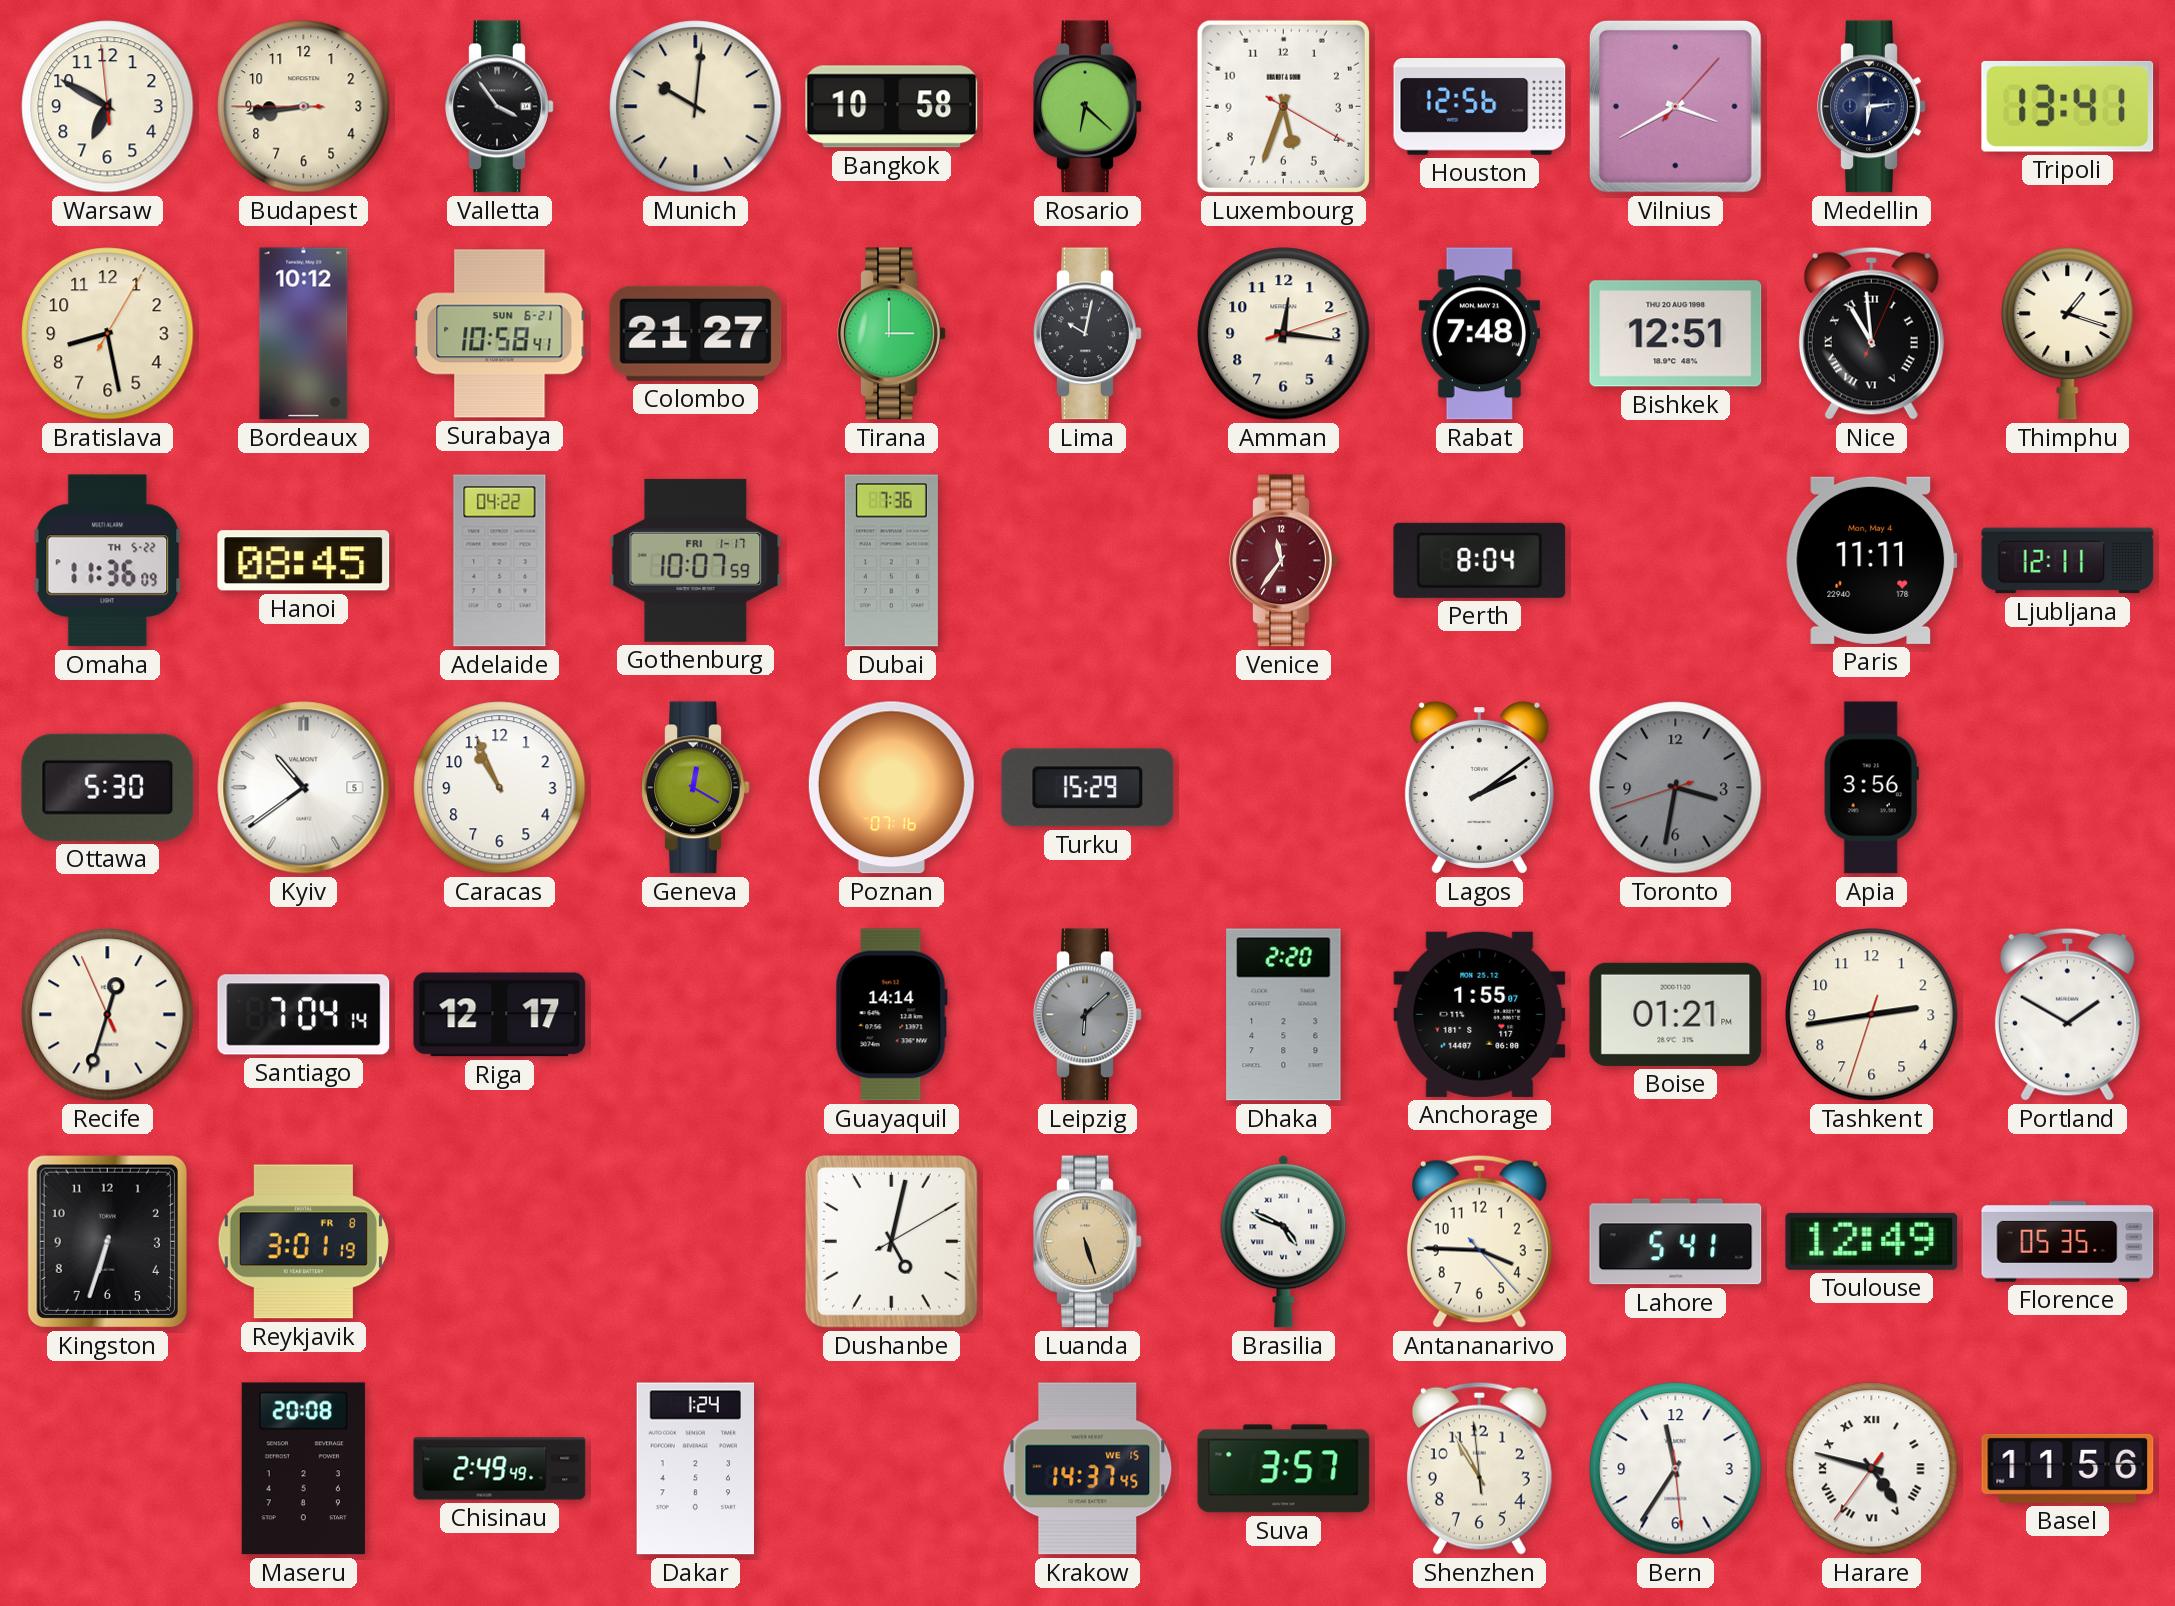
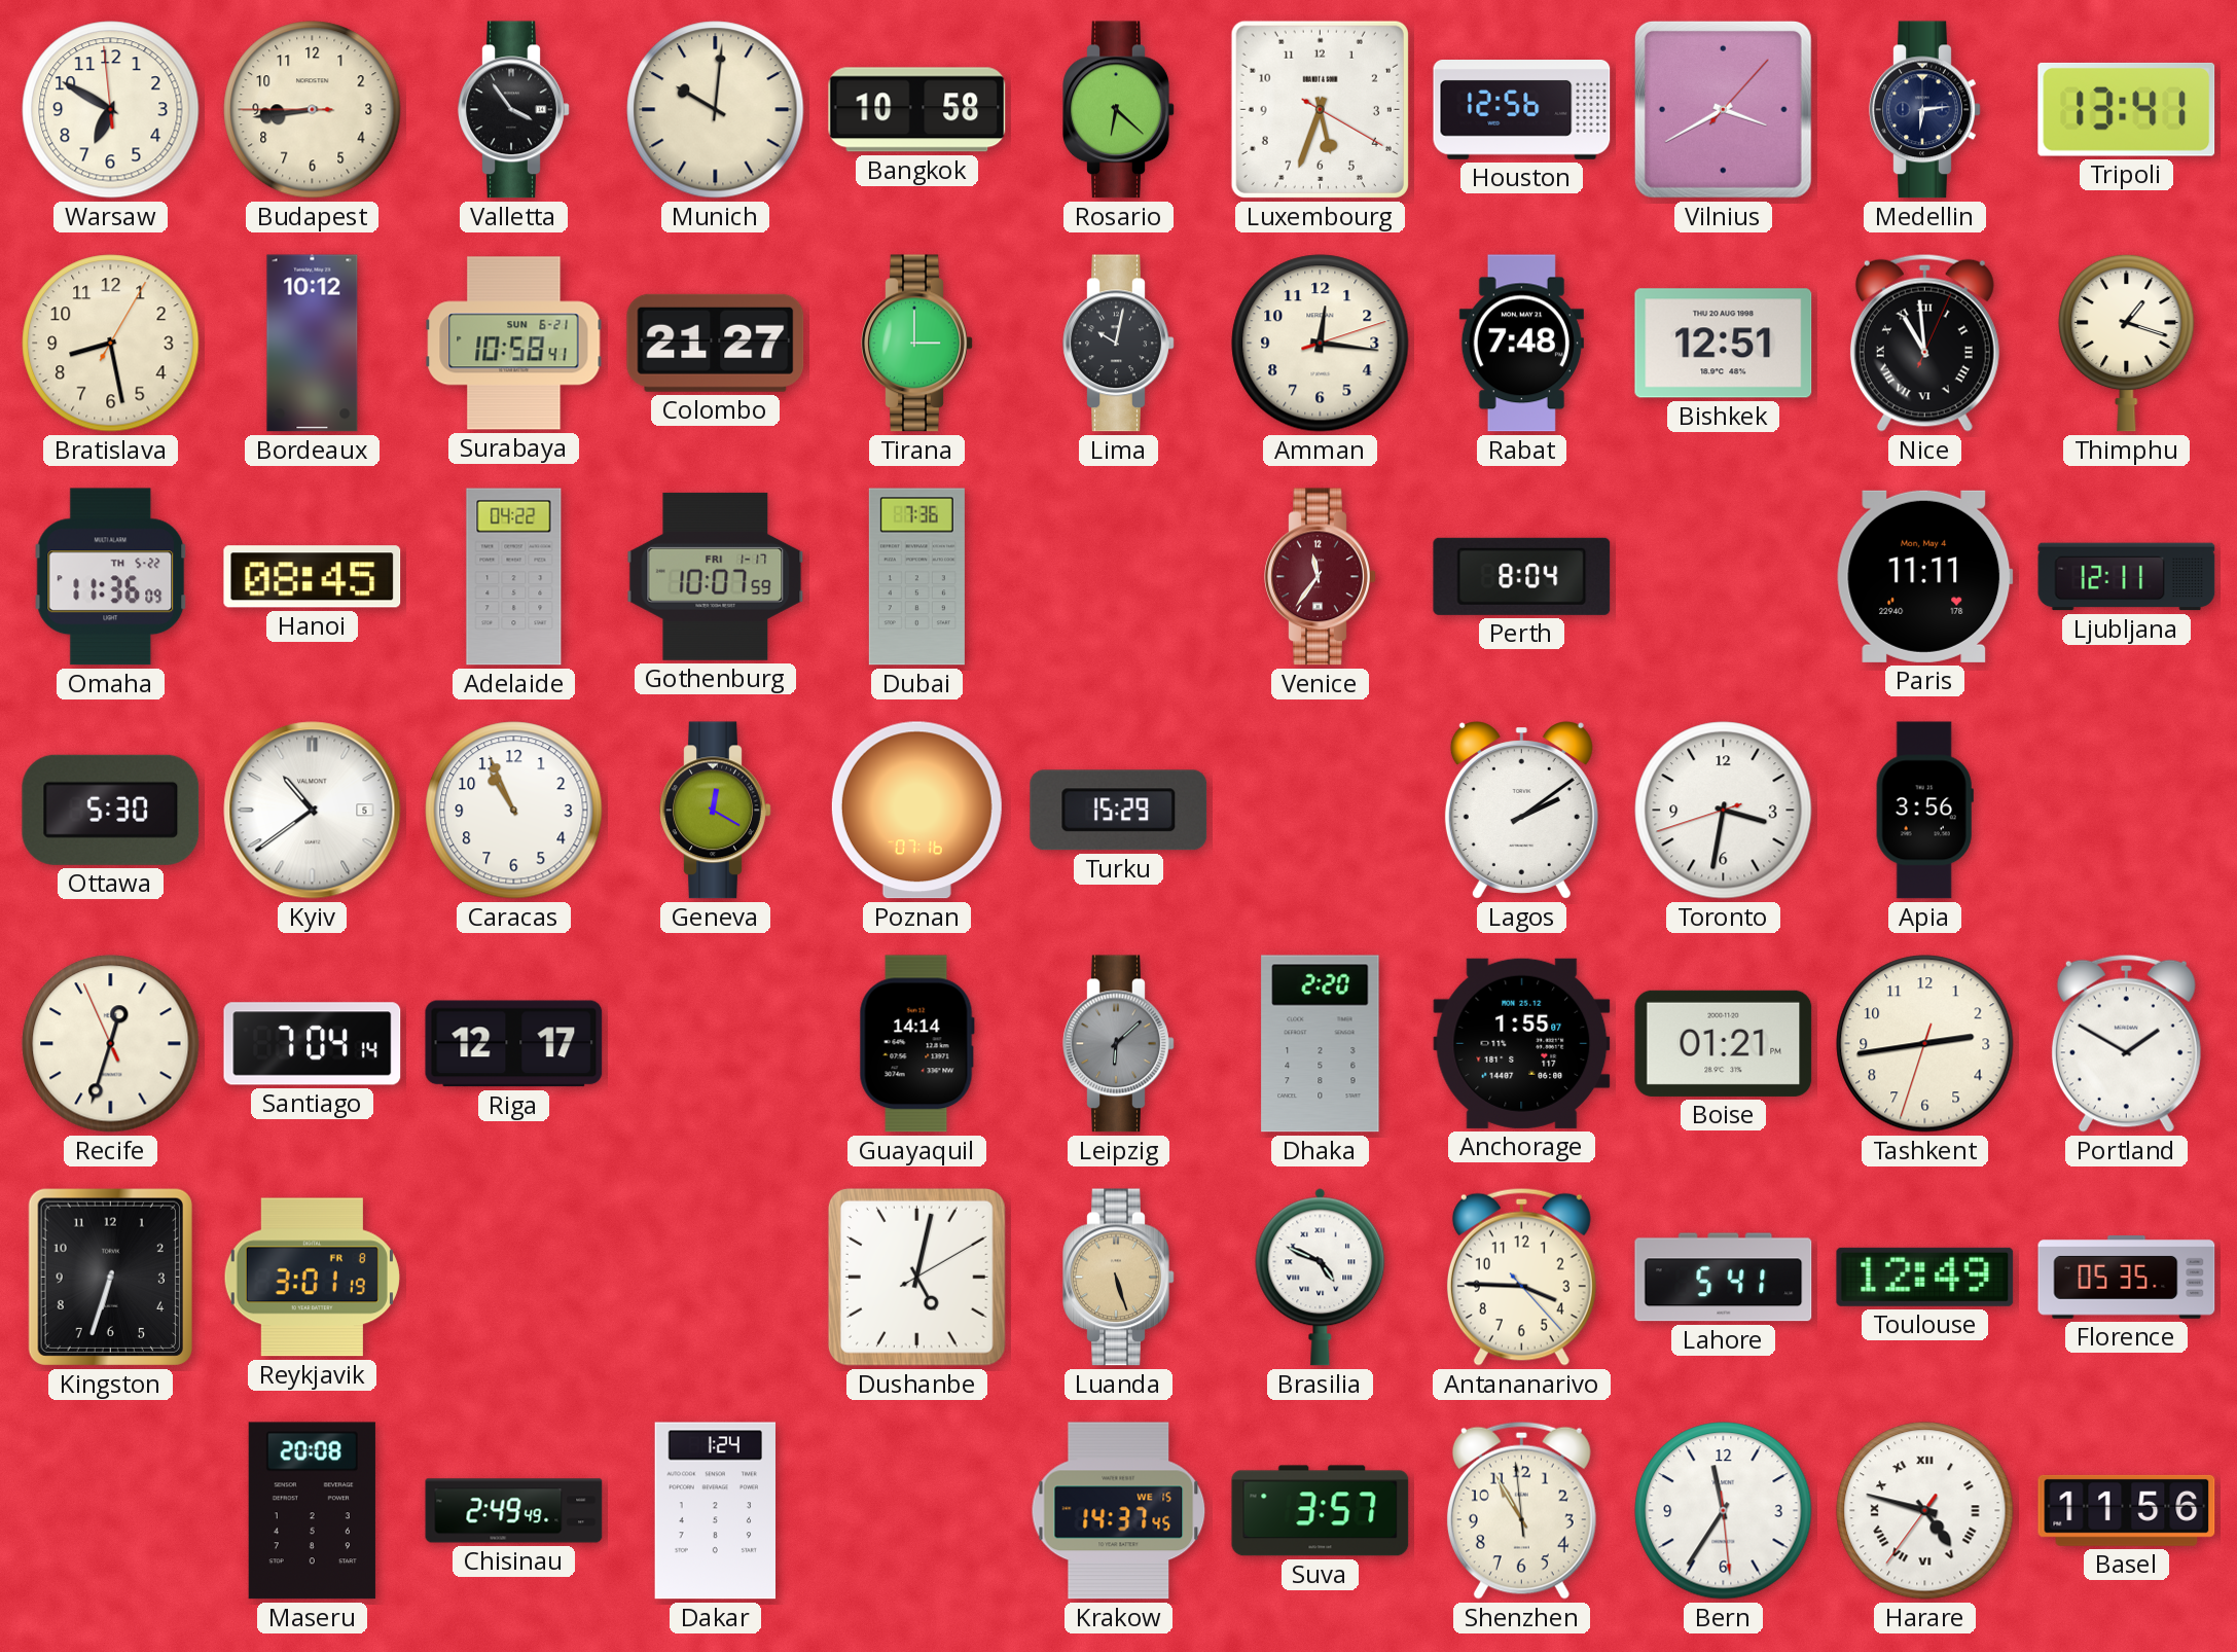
Toronto dial: grey -> white (1724, 811)
